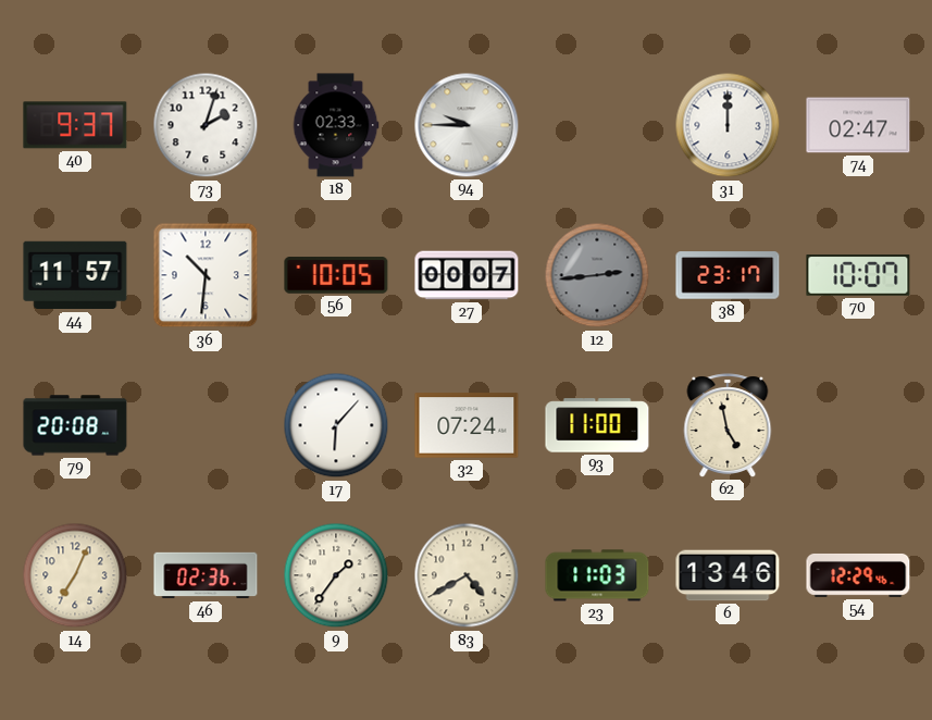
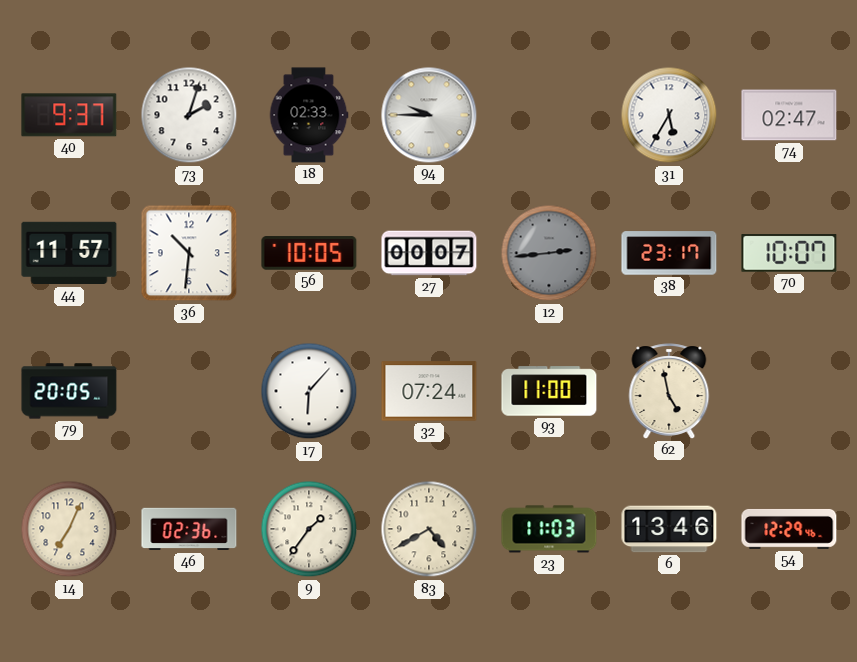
31: 12:00 -> 5:35 (669, 115)
79: 20:08 -> 20:05 (69, 391)
